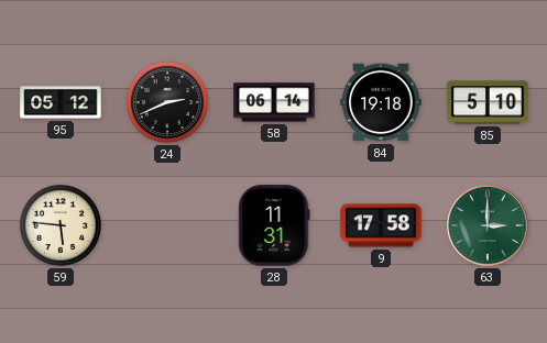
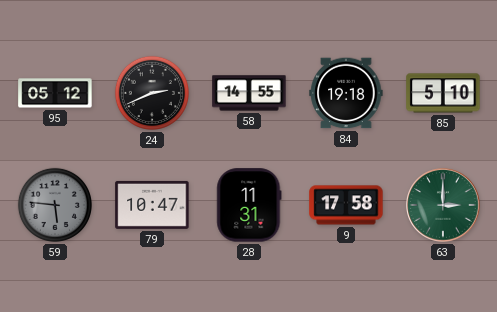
58: 06:14 -> 14:55 (249, 93)
59 dial: cream -> grey (55, 205)
79: none -> 10:47 (152, 205)
